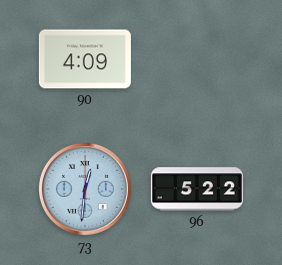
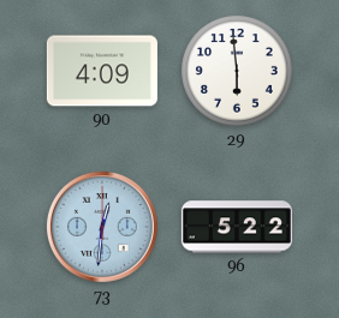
29: none -> 5:59 (238, 72)
